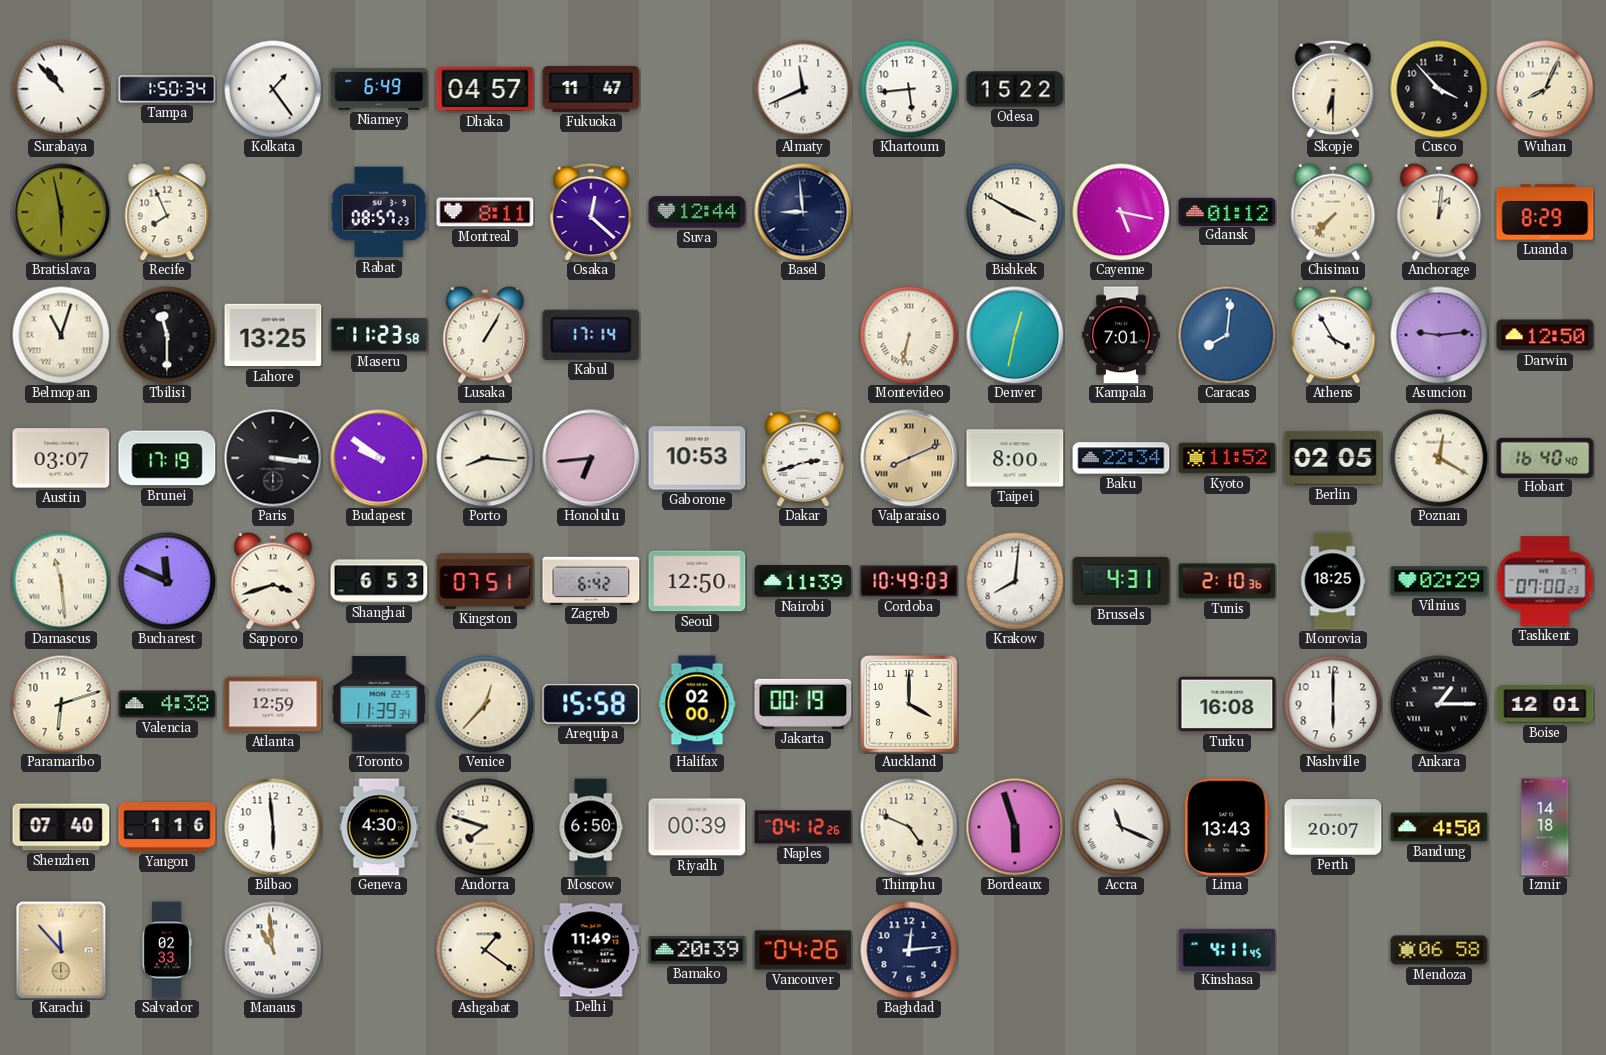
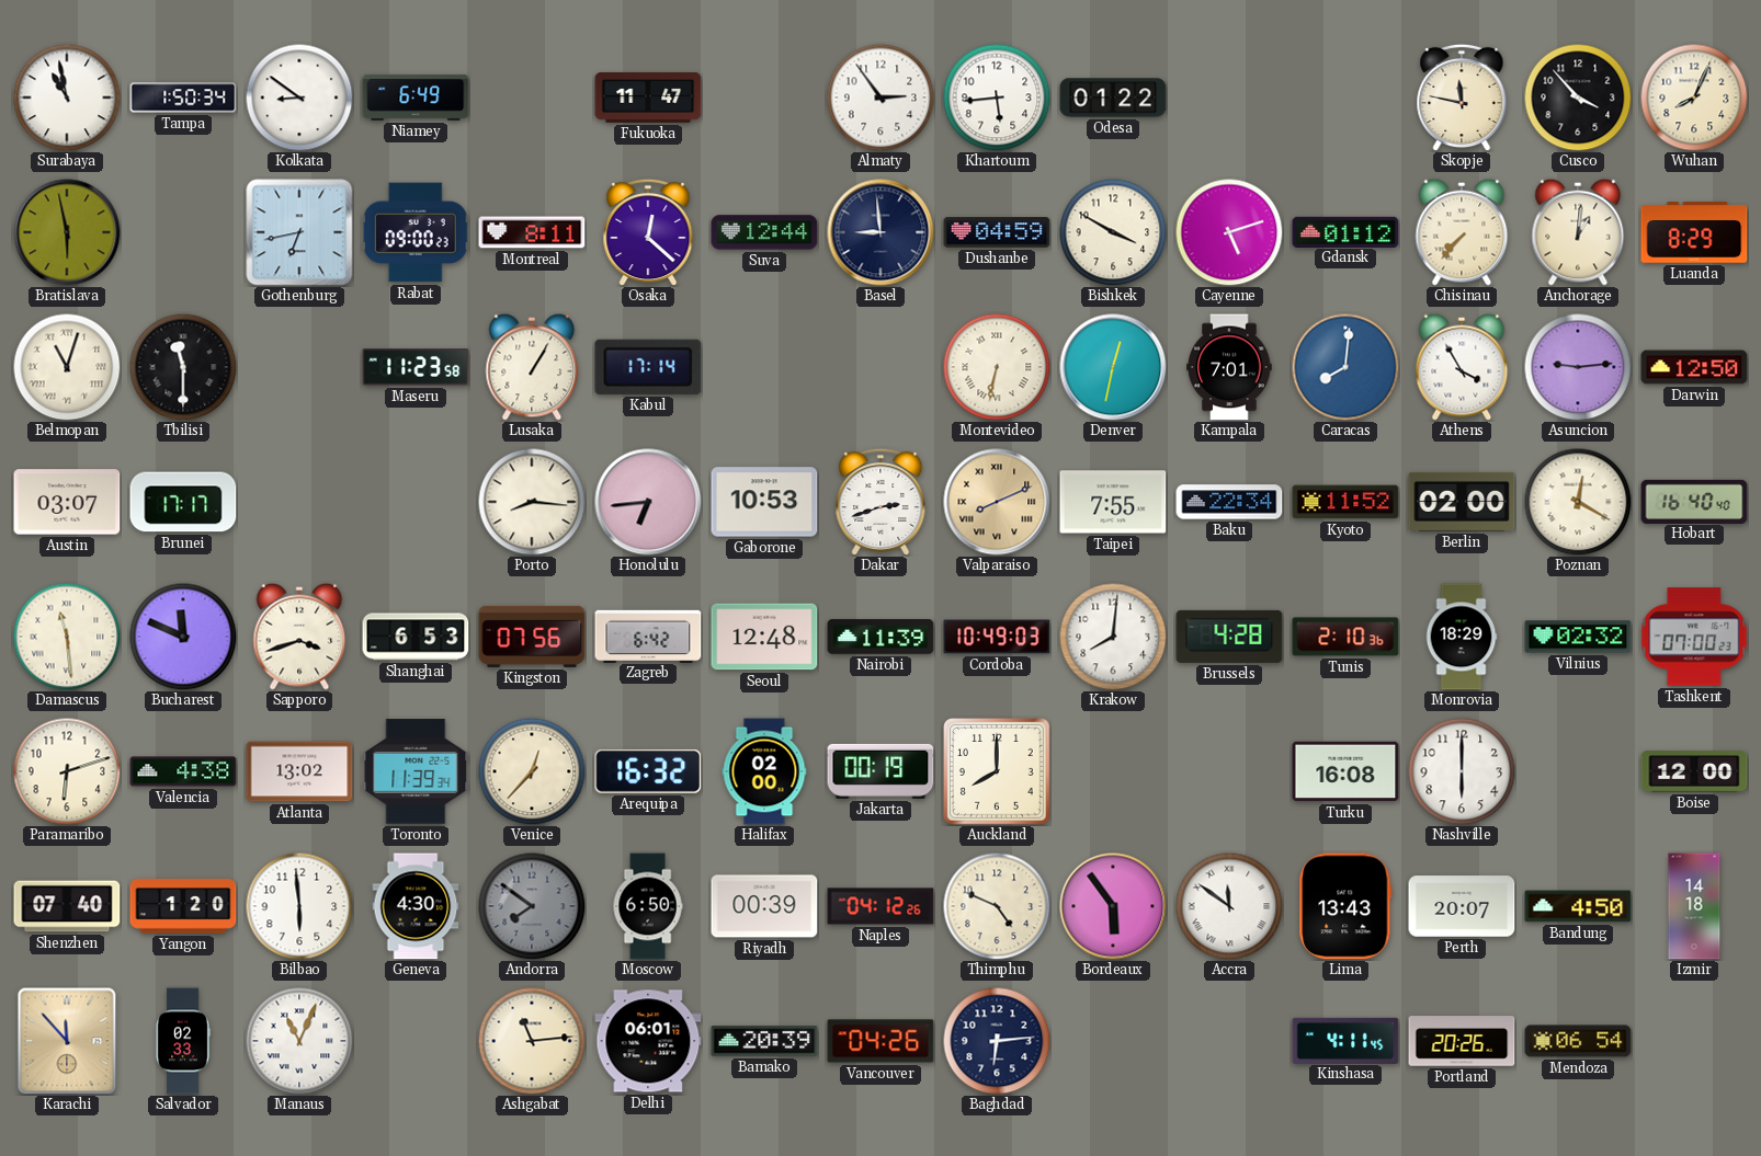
Surabaya: 10:53 -> 10:58 (67, 98)
Kolkata: 1:24 -> 8:51 (299, 98)
Dhaka: 04:57 -> none (485, 89)
Almaty: 11:41 -> 2:54 (880, 98)
Odesa: 15:22 -> 01:22 (1113, 98)
Skopje: 6:30 -> 11:47 (1462, 98)
Recife: 7:56 -> none (167, 212)
Gothenburg: none -> 6:43 (299, 232)
Rabat: 08:57 -> 09:00 (416, 232)
Dushanbe: none -> 04:59 (997, 232)
Cayenne: 5:17 -> 5:12 (1229, 232)
Lahore: 13:25 -> none (273, 335)
Brunei: 17:19 -> 17:17 (183, 502)
Paris: 3:16 -> none (273, 458)
Budapest: 9:51 -> none (379, 458)
Taipei: 8:00 -> 7:55 (1113, 502)
Berlin: 02:05 -> 02:00 (1462, 502)
Kingston: 07:51 -> 07:56 (532, 637)
Seoul: 12:50 -> 12:48 (764, 637)
Brussels: 4:31 -> 4:28 (1229, 637)
Monrovia: 18:25 -> 18:29 (1462, 637)
Vilnius: 02:29 -> 02:32 (1578, 637)
Atlanta: 12:59 -> 13:02 (299, 771)
Arequipa: 15:58 -> 16:32 (648, 771)
Auckland: 4:00 -> 8:00 (997, 771)
Ankara: 1:15 -> none (1439, 704)
Boise: 12:01 -> 12:00 (1694, 771)
Yangon: 1:16 -> 1:20 (183, 906)
Andorra: 7:48 -> 7:51 (532, 906)
Andorra dial: cream -> grey (532, 906)
Bordeaux: 5:57 -> 5:54 (1113, 906)
Accra: 11:19 -> 11:51 (1229, 906)
Manaus: 10:59 -> 11:04 (299, 1041)
Ashgabat: 1:21 -> 11:14 (532, 1041)
Delhi: 11:49 -> 06:01 (648, 1041)
Baghdad: 12:14 -> 6:14 (997, 1041)
Portland: none -> 20:26 (1462, 1041)
Mendoza: 06:58 -> 06:54 (1578, 1041)
